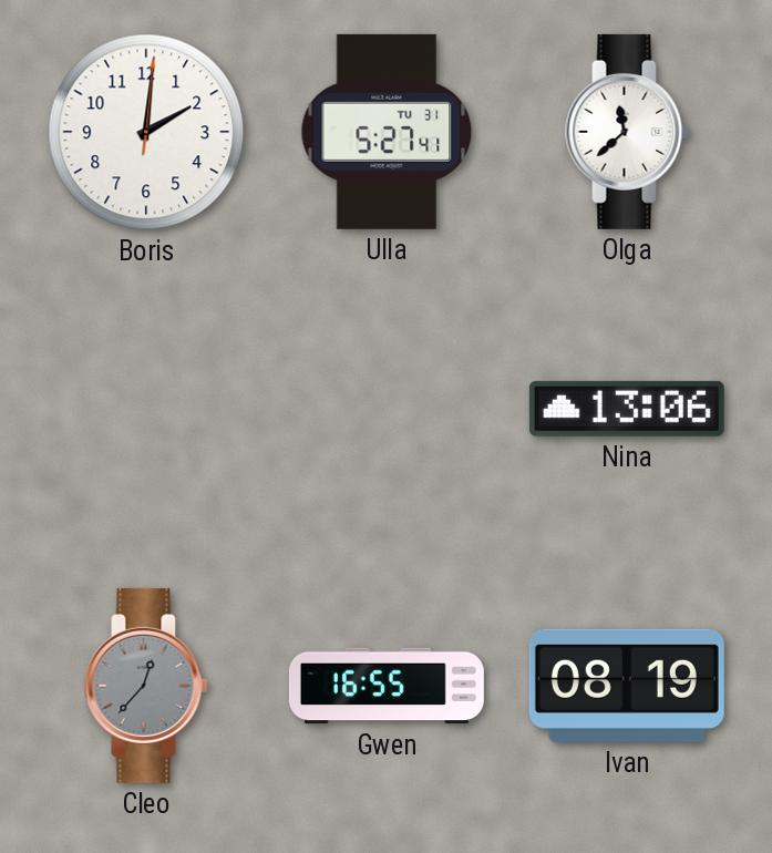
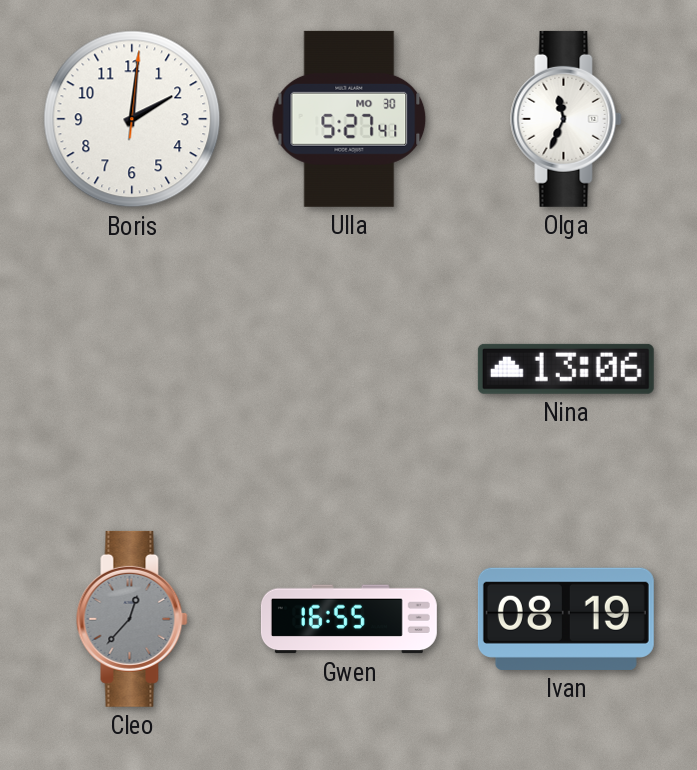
Ulla date: TU 31 -> MO 30 (349, 119)
Olga: 11:38 -> 11:34 (566, 119)
